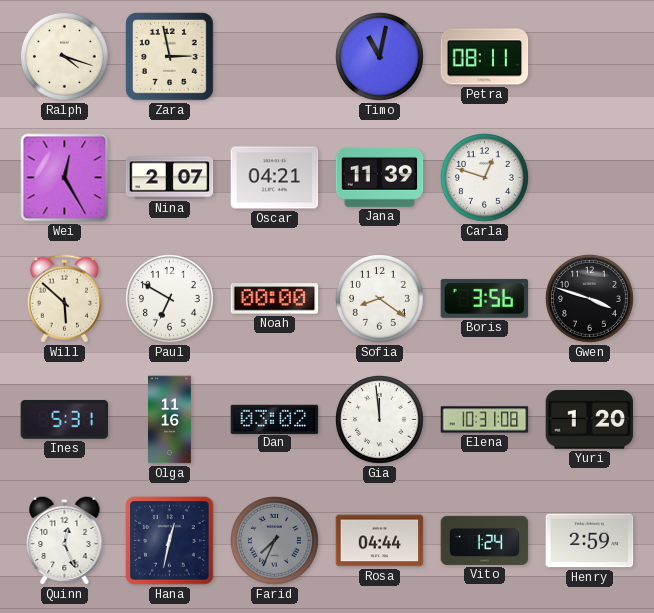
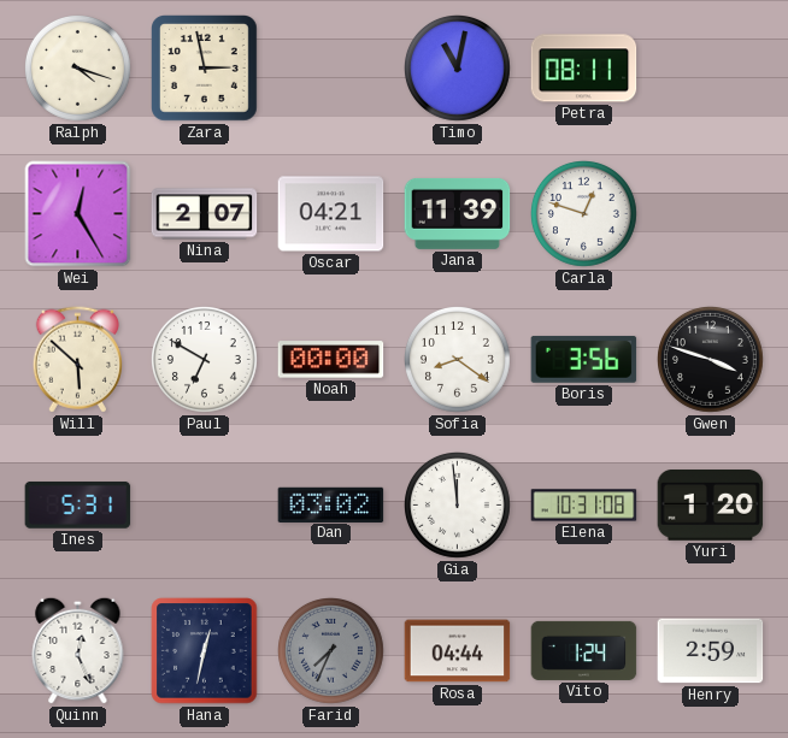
Olga: 11:16 -> none (169, 420)
